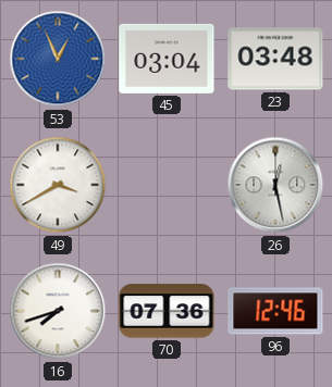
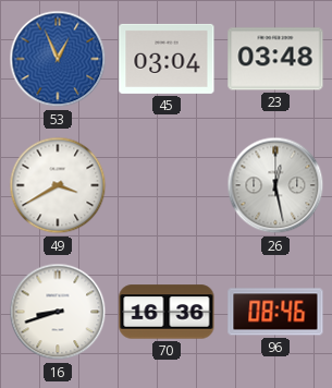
16: 7:42 -> 8:42 (58, 312)
70: 07:36 -> 16:36 (167, 312)
96: 12:46 -> 08:46 (275, 312)
